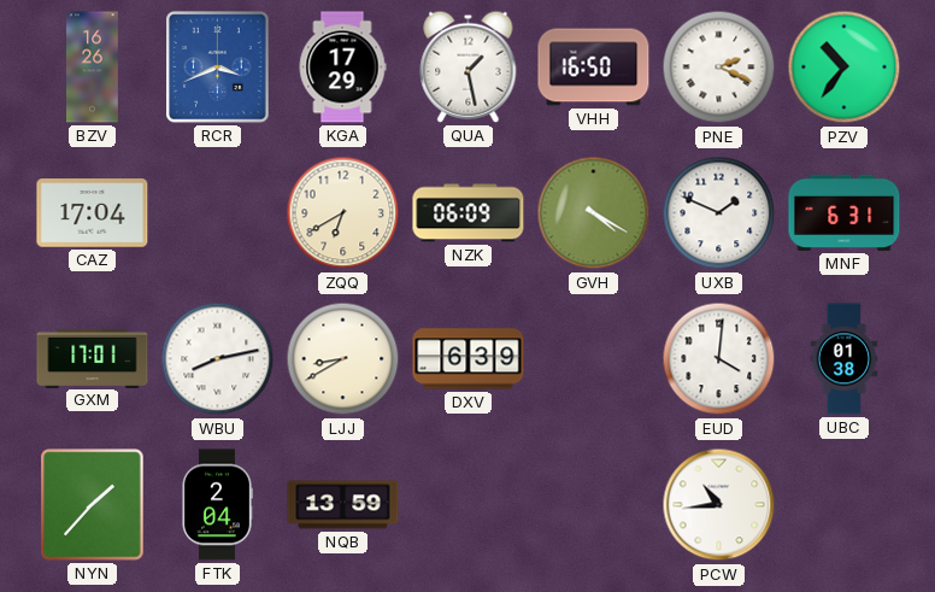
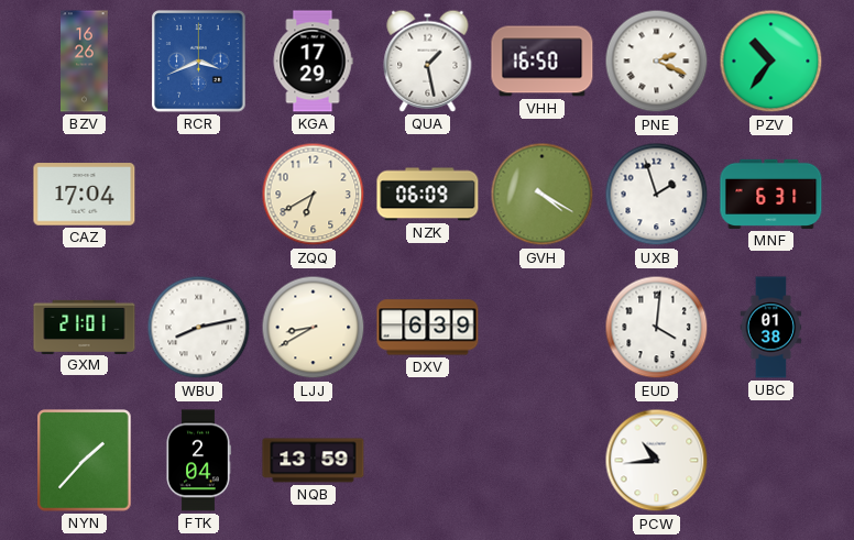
UXB: 1:49 -> 1:57 (657, 195)
GXM: 17:01 -> 21:01 (85, 327)
